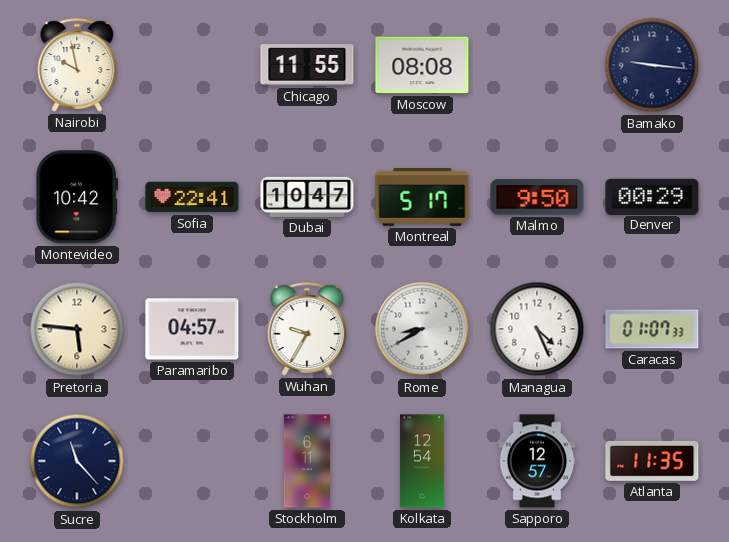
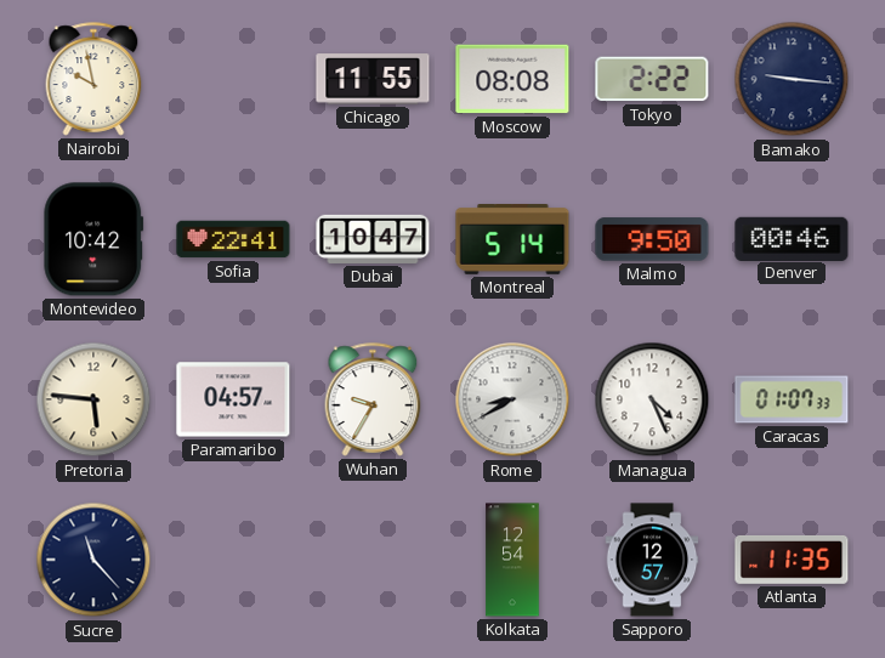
Tokyo: none -> 2:22 (652, 79)
Montreal: 5:17 -> 5:14 (512, 240)
Denver: 00:29 -> 00:46 (792, 238)
Stockholm: 6:11 -> none (306, 461)
